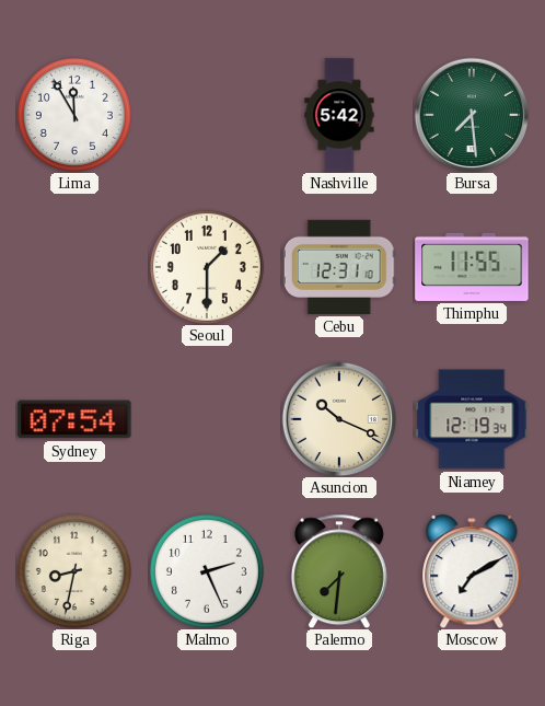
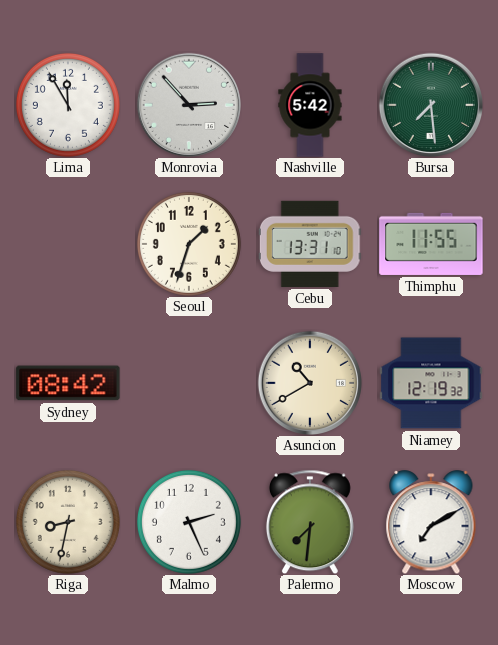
Monrovia: none -> 2:53 (188, 104)
Seoul: 1:30 -> 1:33 (189, 244)
Cebu: 12:31 -> 13:31 (310, 244)
Sydney: 07:54 -> 08:42 (68, 383)
Asuncion: 10:19 -> 10:40 (309, 382)
Niamey: 12:19:34 -> 12:19:32 (431, 383)
